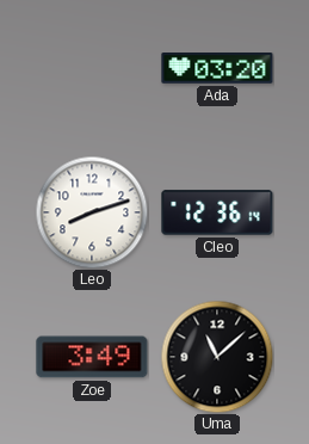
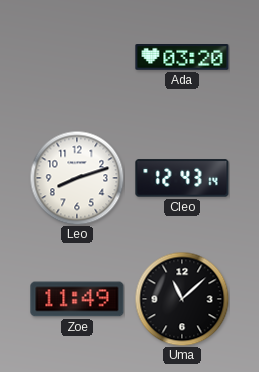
Cleo: 12:36 -> 12:43 (182, 178)
Zoe: 3:49 -> 11:49 (77, 299)
